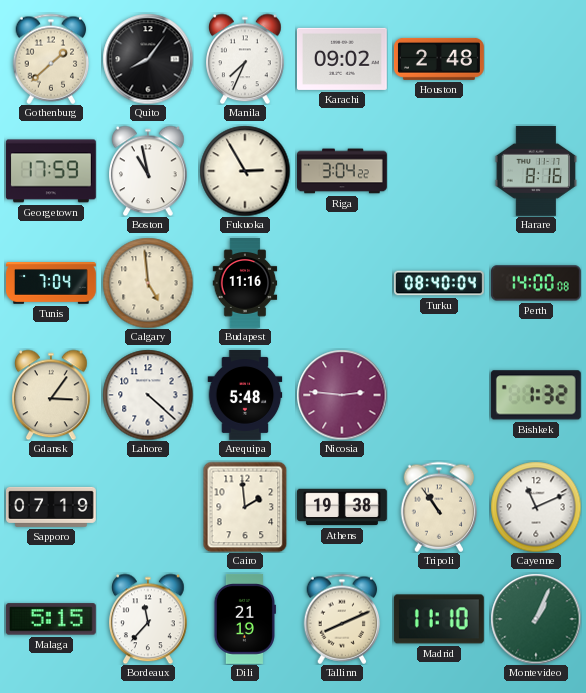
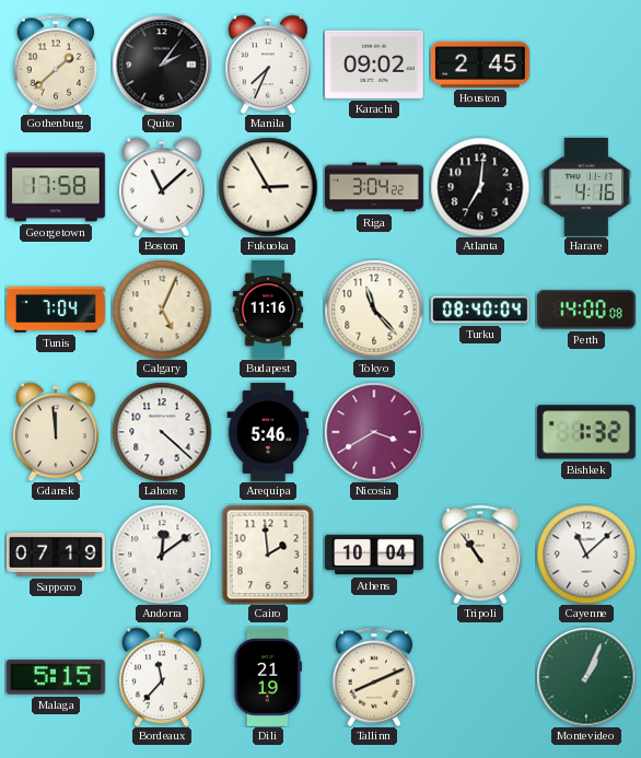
Quito: 8:06 -> 2:06 (162, 65)
Houston: 2:48 -> 2:45 (480, 65)
Georgetown: 17:59 -> 17:58 (56, 187)
Boston: 10:58 -> 11:08 (163, 187)
Atlanta: none -> 7:01 (480, 187)
Harare: 8:16 -> 4:16 (586, 187)
Calgary: 4:59 -> 5:04 (162, 310)
Tokyo: none -> 11:23 (374, 310)
Gdansk: 3:06 -> 11:59 (57, 432)
Arequipa: 5:48 -> 5:46 (268, 433)
Nicosia: 2:46 -> 3:40 (374, 432)
Andorra: none -> 12:09 (162, 555)
Athens: 19:38 -> 10:04 (375, 555)
Cayenne: 11:11 -> 11:08 (586, 555)
Madrid: 11:10 -> none (439, 619)
